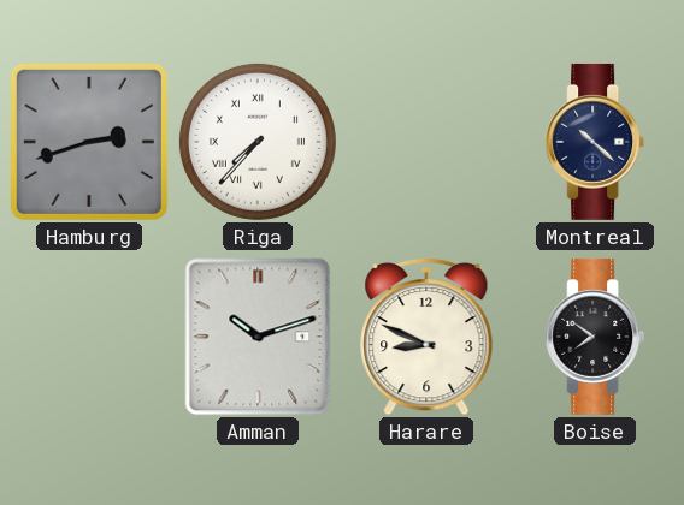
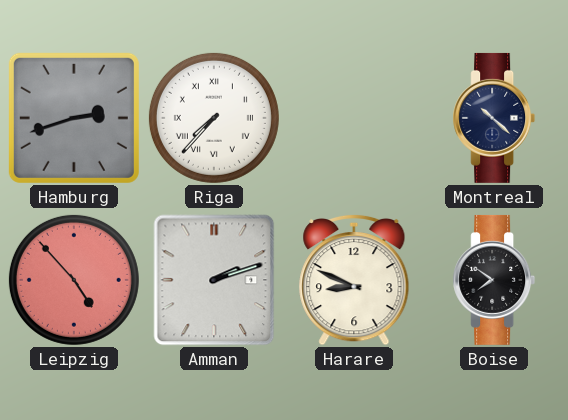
Leipzig: none -> 4:53 (74, 280)
Amman: 10:12 -> 2:12 (214, 280)
